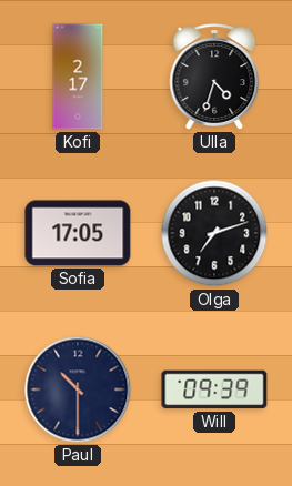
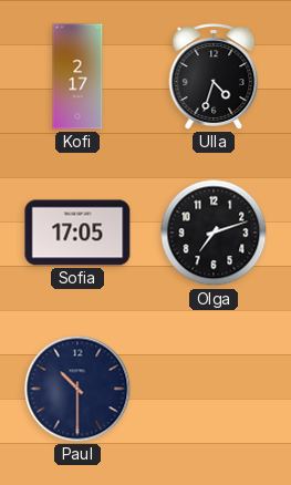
Will: 09:39 -> none (214, 389)
